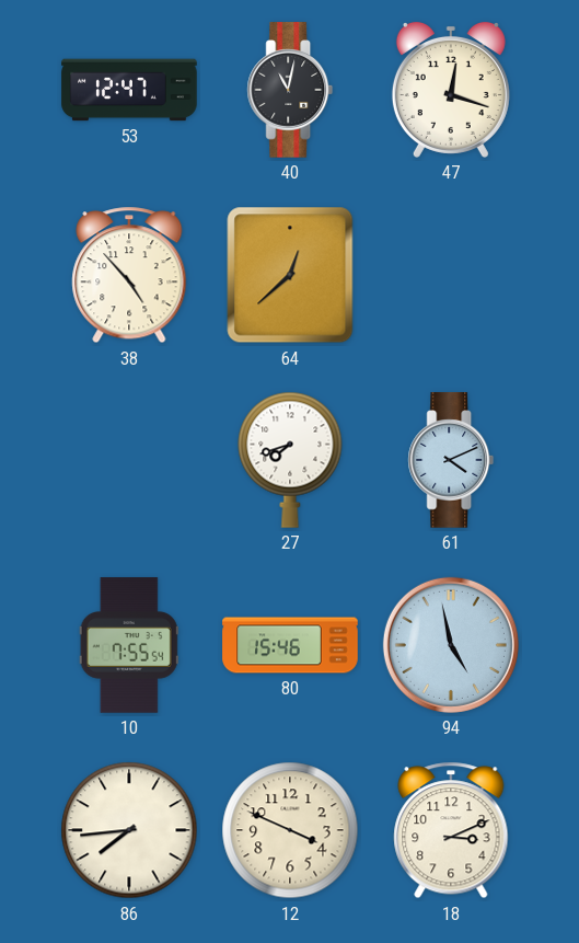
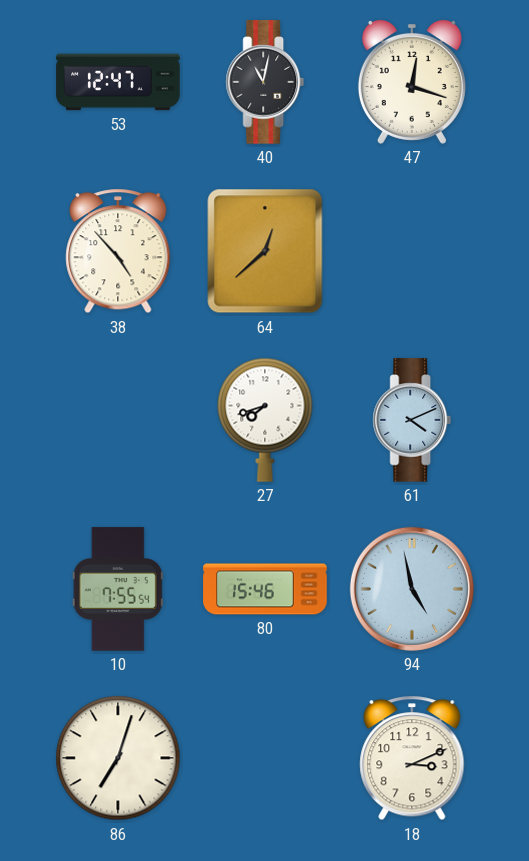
86: 7:44 -> 7:03 (118, 758)
12: 3:49 -> none (290, 830)
